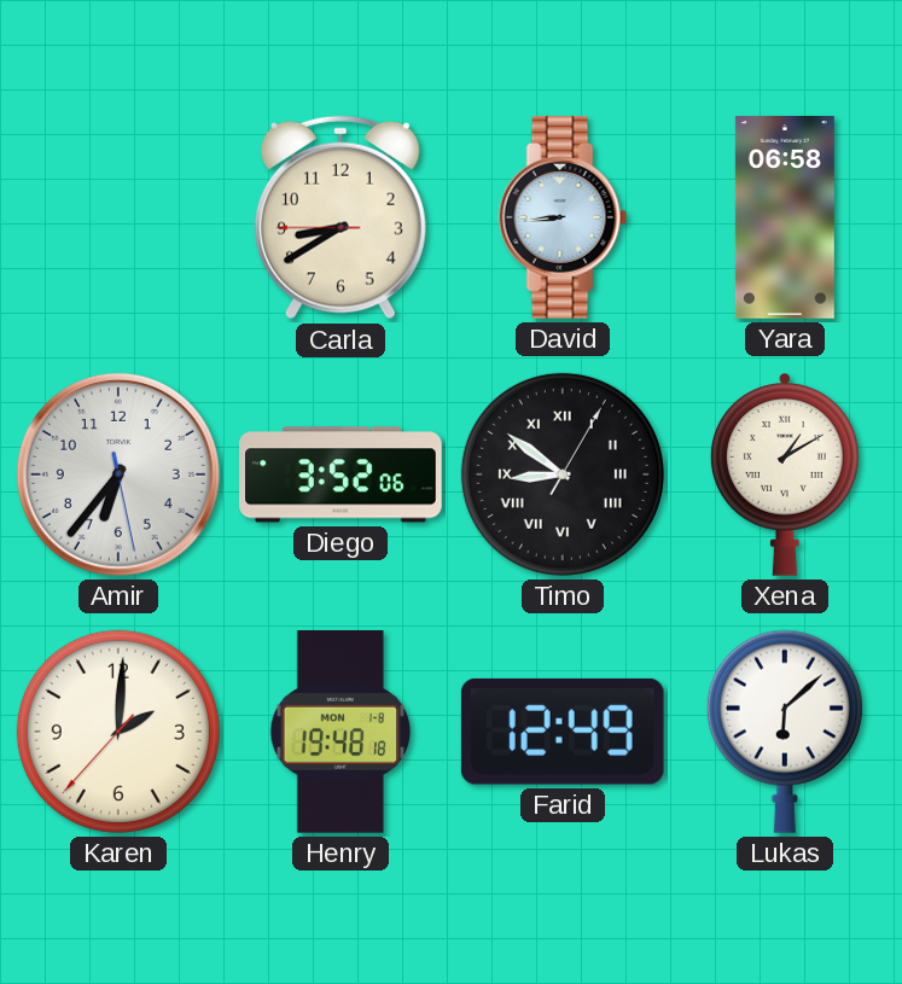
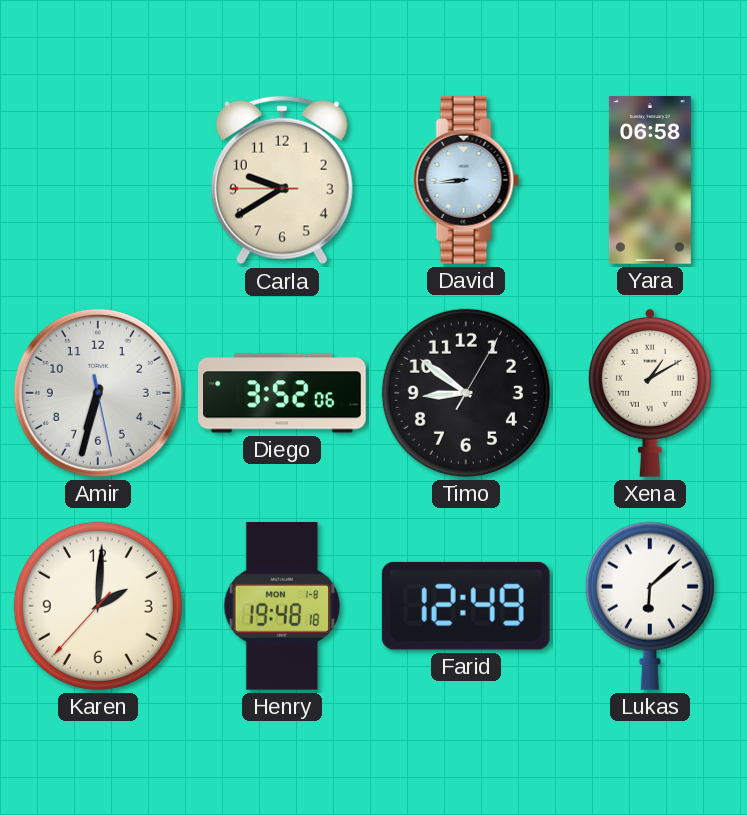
Carla: 8:39 -> 9:39 (282, 180)
Amir: 6:36 -> 6:32 (98, 393)
Timo numerals: Roman -> Arabic (466, 393)
